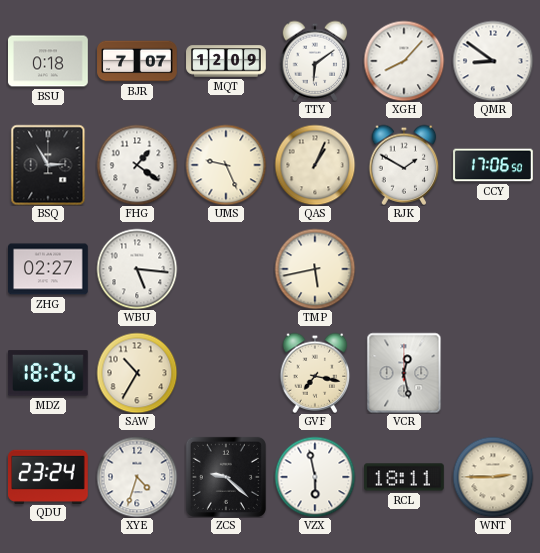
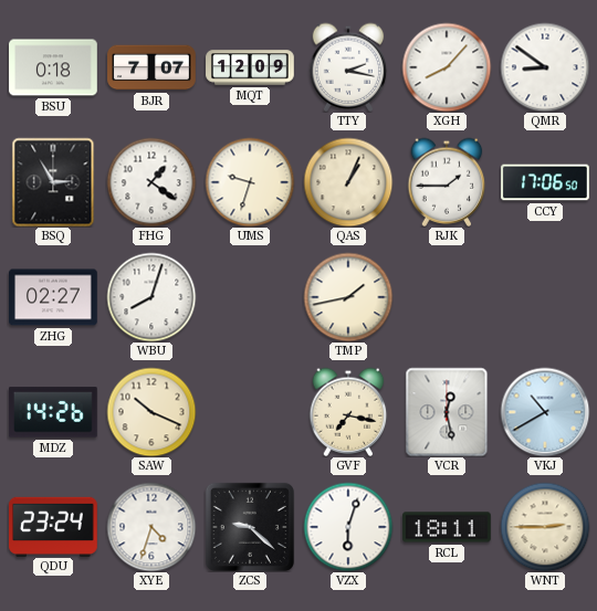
TTY: 6:09 -> 2:17 (348, 67)
UMS: 9:26 -> 9:33 (250, 182)
RJK: 1:50 -> 1:45 (447, 182)
WBU: 5:16 -> 8:03 (151, 297)
TMP: 5:43 -> 1:43 (348, 297)
MDZ: 18:26 -> 14:26 (53, 412)
SAW: 10:35 -> 10:19 (151, 412)
VKJ: none -> 10:40 (545, 412)
VZX: 5:58 -> 6:03 (348, 527)
